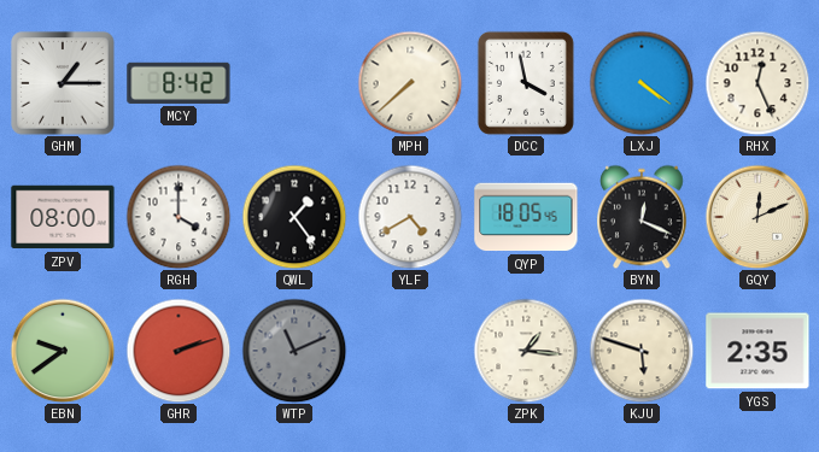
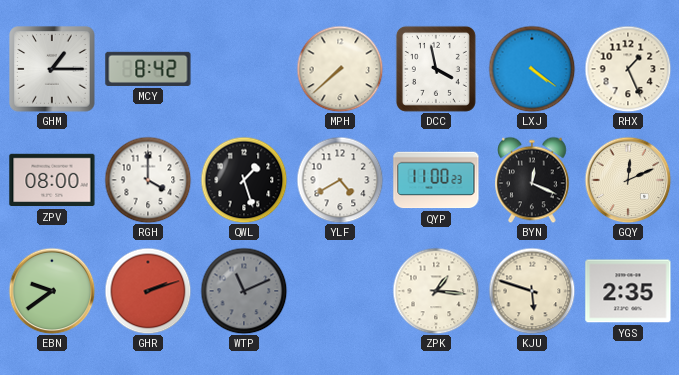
RHX: 12:26 -> 1:26 (628, 69)
QWL: 1:24 -> 1:27 (244, 180)
QYP: 18:05 -> 11:00 (436, 180)
